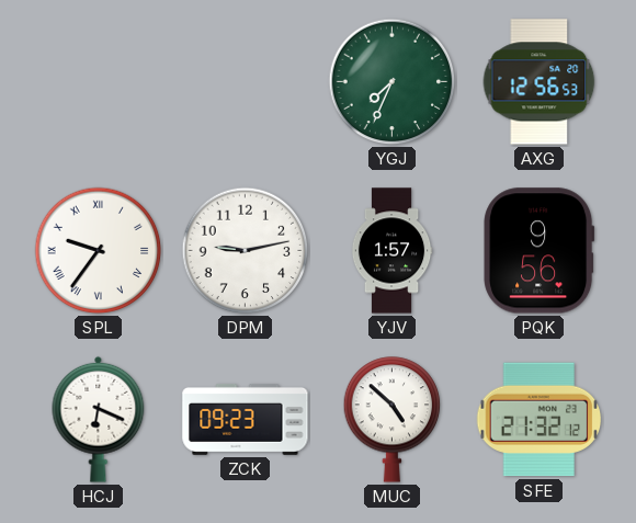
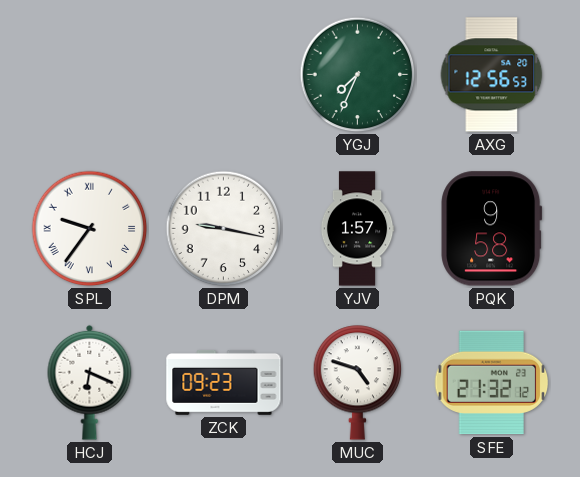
DPM: 9:13 -> 9:17 (224, 229)
PQK: 9:56 -> 9:58 (492, 229)
MUC: 4:52 -> 4:48 (358, 383)
